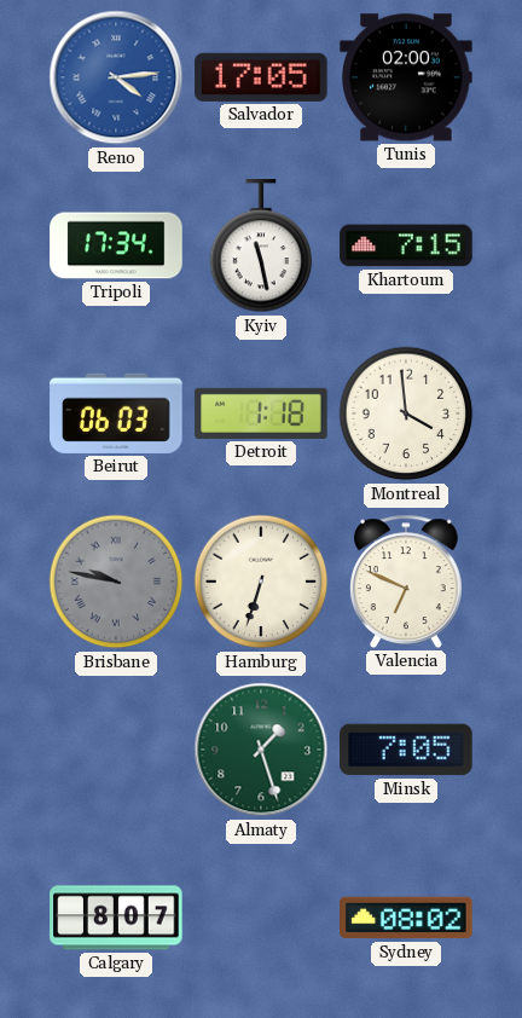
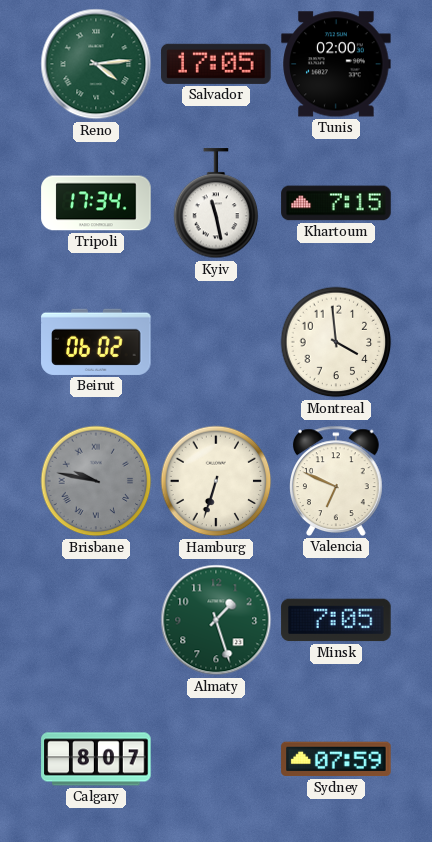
Reno dial: blue -> green (96, 64)
Beirut: 06:03 -> 06:02 (96, 342)
Detroit: 1:18 -> none (261, 413)
Sydney: 08:02 -> 07:59 (336, 759)
